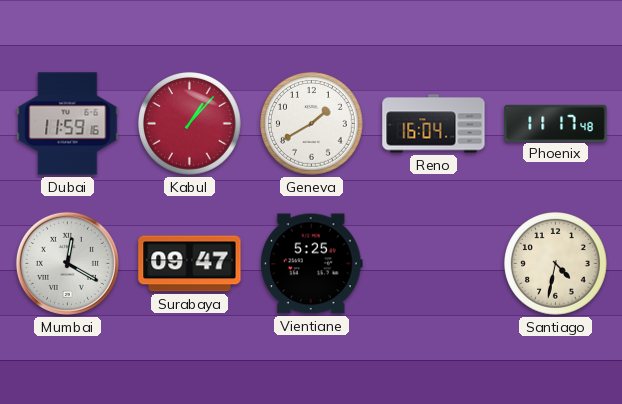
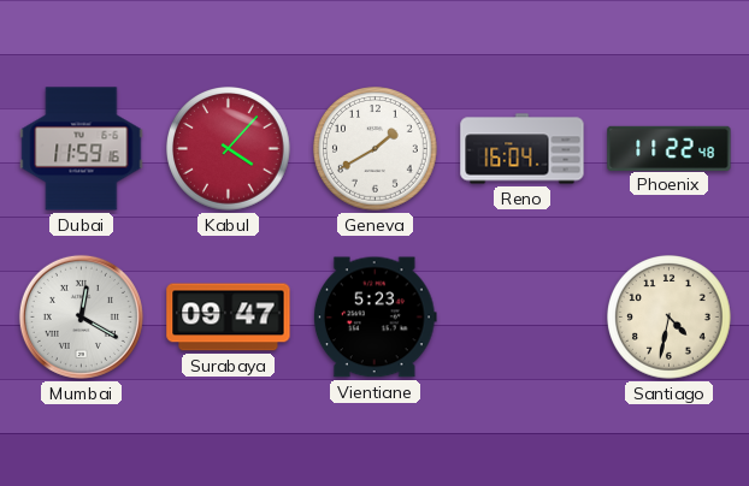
Kabul: 1:07 -> 4:07 (229, 149)
Phoenix: 11:17 -> 11:22 (670, 148)
Vientiane: 5:25 -> 5:23 (374, 318)
